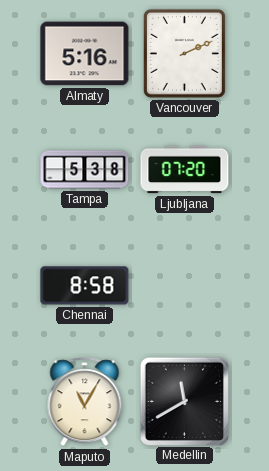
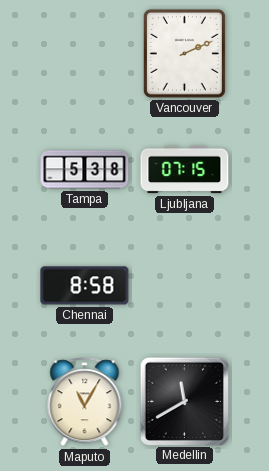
Almaty: 5:16 -> none (85, 54)
Ljubljana: 07:20 -> 07:15 (185, 170)
